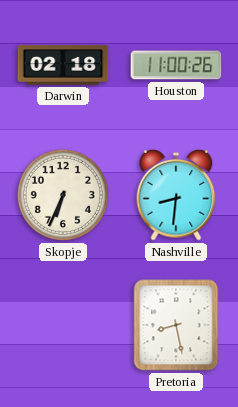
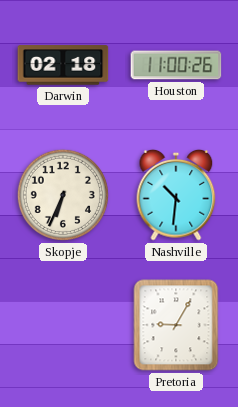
Nashville: 8:31 -> 10:31 (176, 195)
Pretoria: 8:28 -> 9:05 (176, 325)
